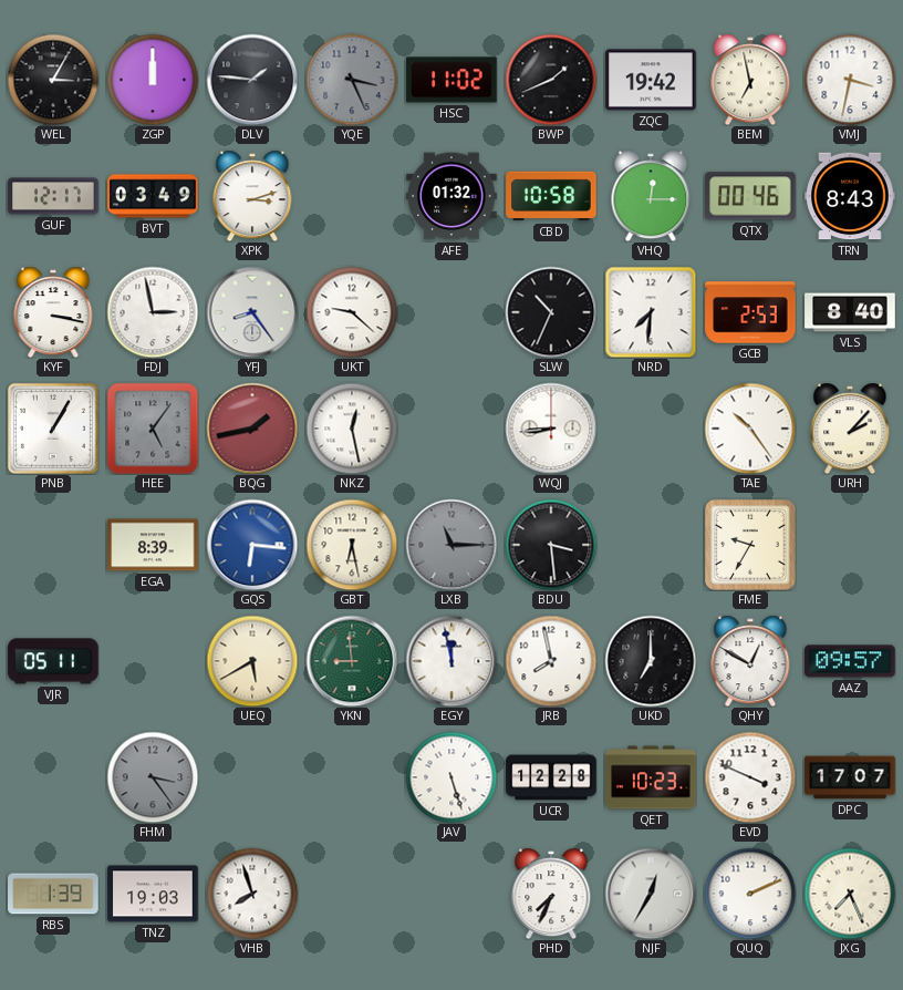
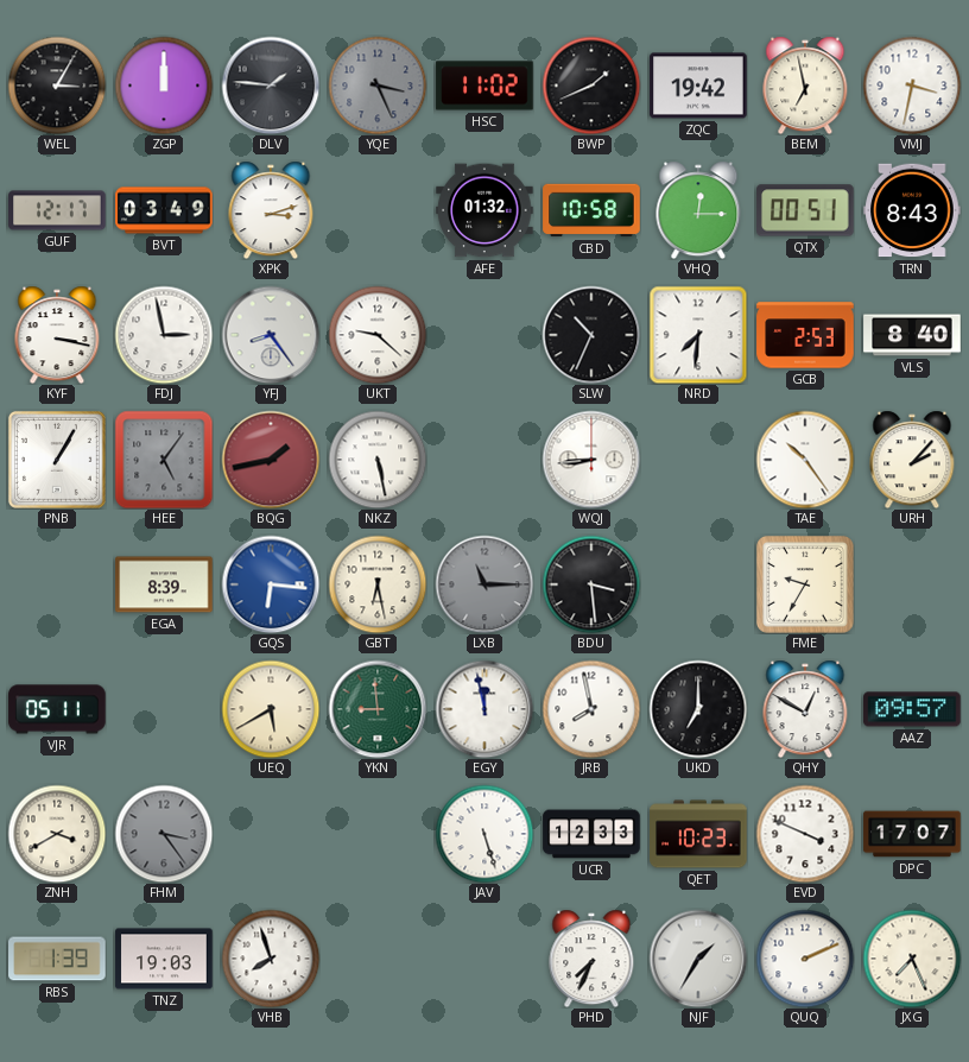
QTX: 00:46 -> 00:51 (805, 210)
NKZ: 12:28 -> 5:28 (378, 460)
ZNH: none -> 3:40 (57, 834)
UCR: 12:28 -> 12:33 (591, 834)
NJF: 12:35 -> 1:35 (698, 959)
